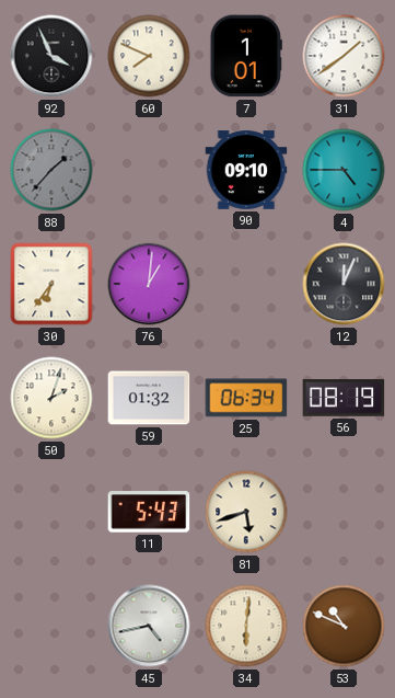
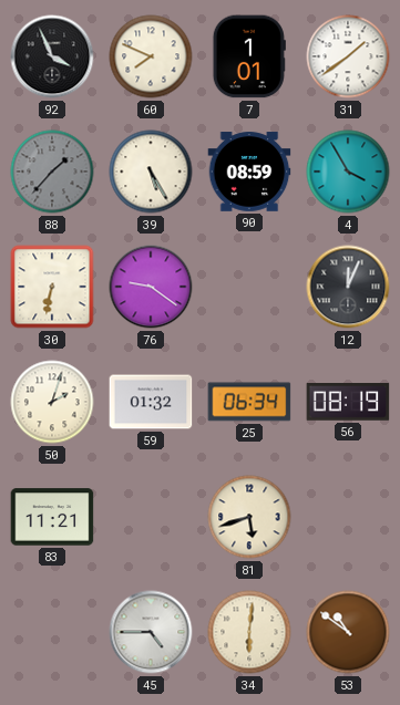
39: none -> 5:25 (151, 172)
90: 09:10 -> 08:59 (249, 172)
4: 4:45 -> 3:55 (348, 172)
30: 6:36 -> 6:32 (52, 287)
76: 1:01 -> 9:21 (151, 287)
83: none -> 11:21 (52, 517)
11: 5:43 -> none (149, 512)
45: 4:43 -> 4:45 (151, 632)
53: 10:49 -> 10:51 (348, 632)
